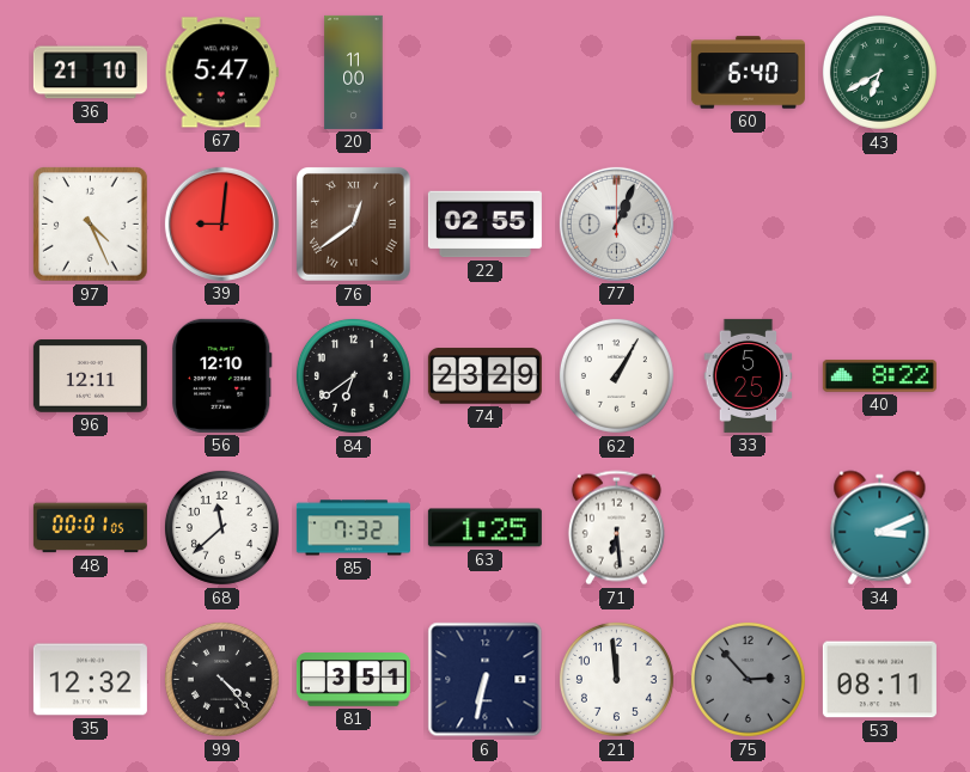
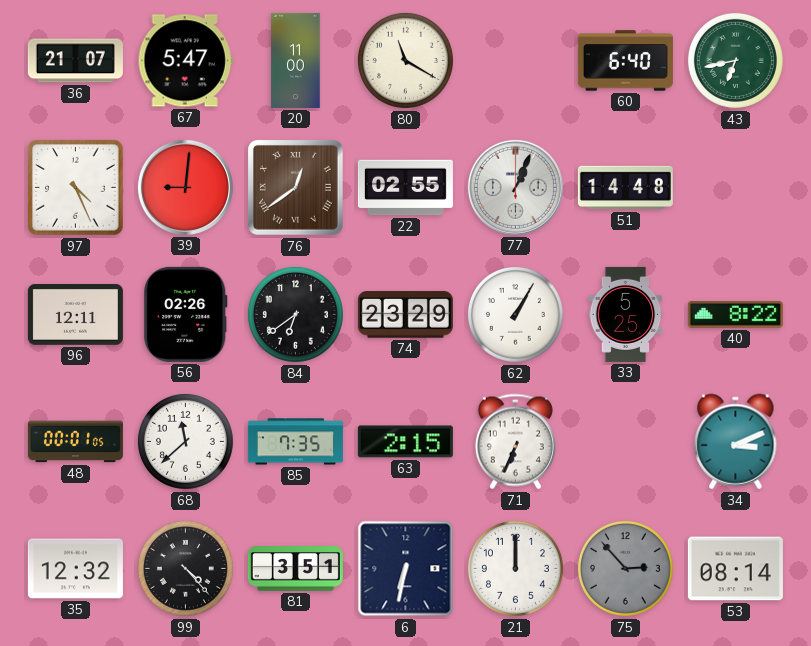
36: 21:10 -> 21:07 (75, 61)
80: none -> 11:20 (405, 60)
43: 6:40 -> 6:43 (735, 60)
51: none -> 14:48 (625, 188)
56: 12:10 -> 02:26 (186, 314)
85: 7:32 -> 7:35 (295, 442)
63: 1:25 -> 2:15 (405, 442)
71: 6:29 -> 6:34 (515, 442)
21: 11:59 -> 12:00 (515, 568)
53: 08:11 -> 08:14 (735, 569)
